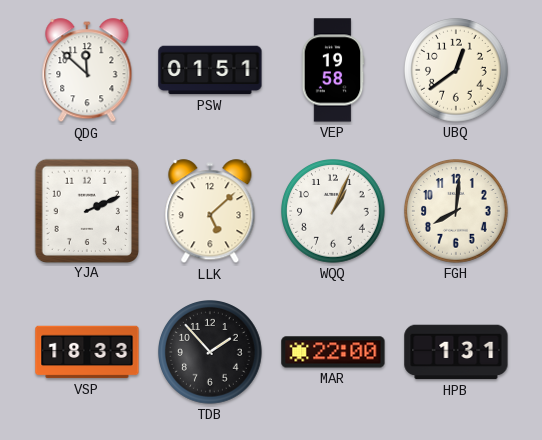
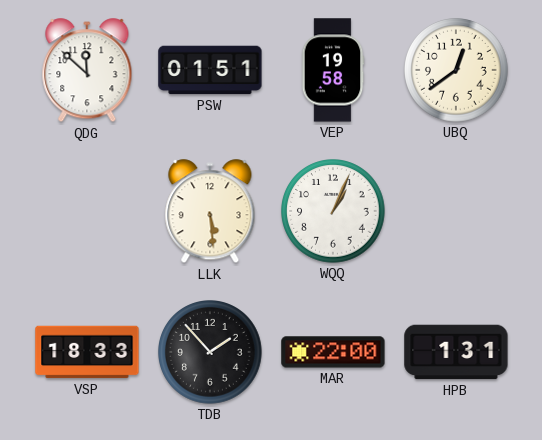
YJA: 2:11 -> none (86, 210)
LLK: 5:08 -> 5:29 (210, 212)
FGH: 8:01 -> none (457, 212)
